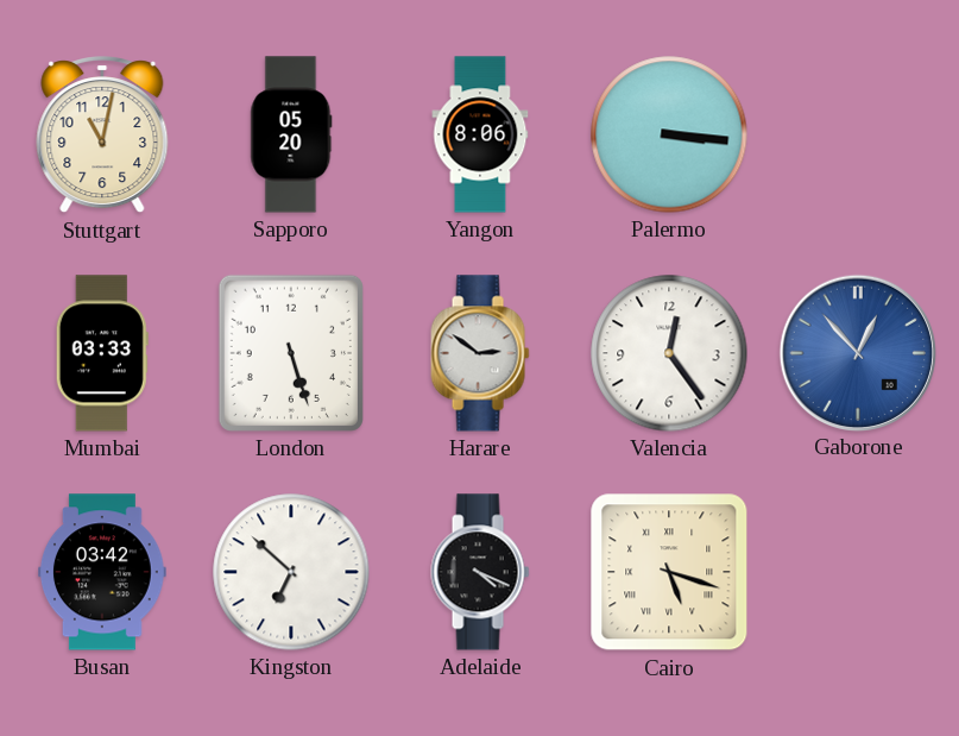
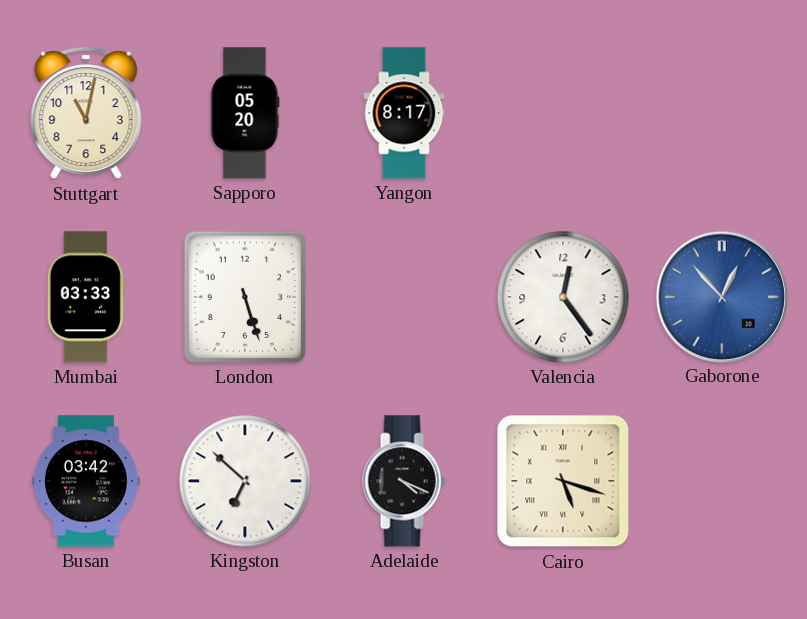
Yangon: 8:06 -> 8:17 (404, 113)
Palermo: 3:16 -> none (669, 134)
Harare: 2:51 -> none (480, 353)
